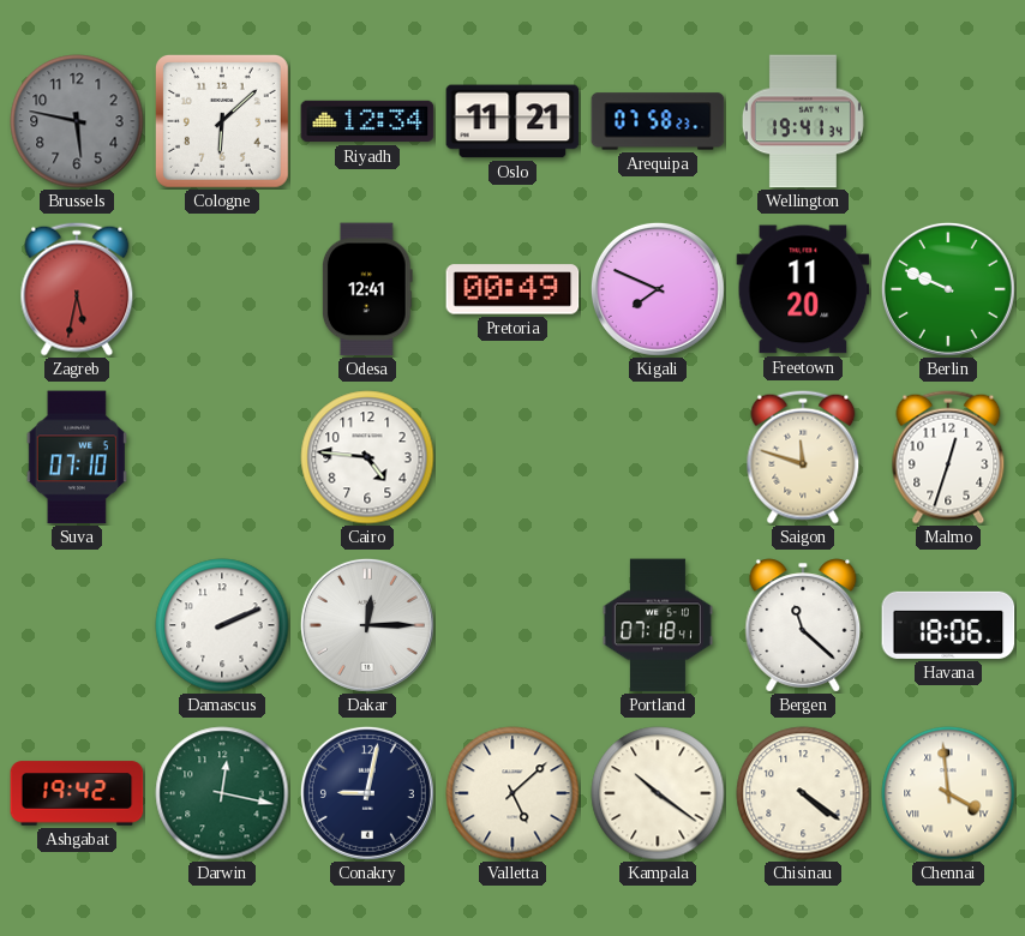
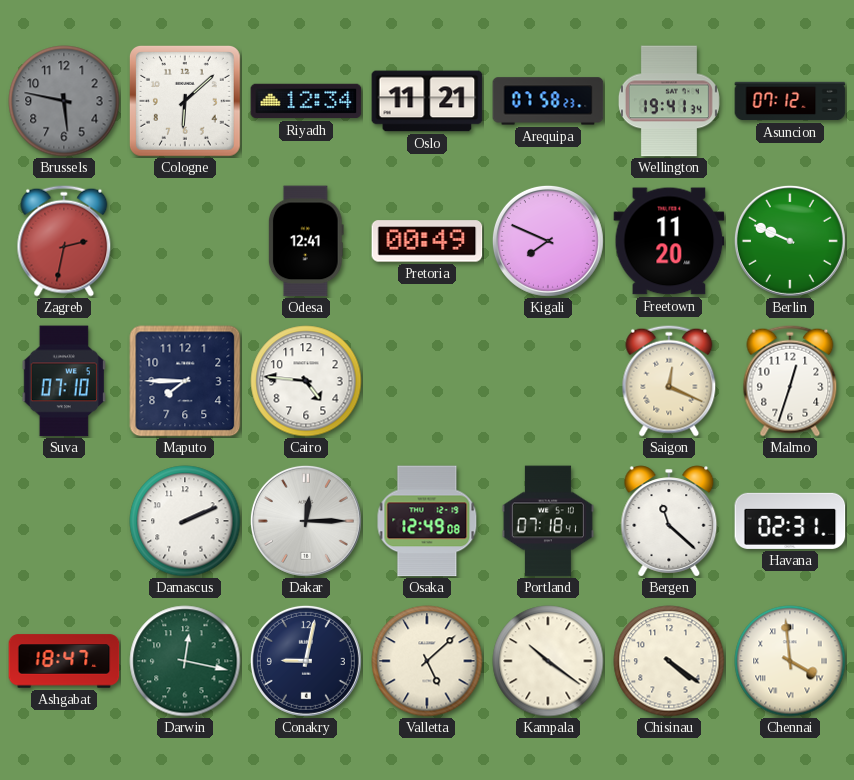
Asuncion: none -> 07:12 (790, 101)
Zagreb: 5:32 -> 2:32 (64, 241)
Maputo: none -> 7:45 (185, 381)
Saigon: 11:48 -> 12:19 (669, 381)
Osaka: none -> 12:49 (427, 521)
Havana: 18:06 -> 02:31 (790, 521)
Ashgabat: 19:42 -> 18:47 (64, 661)
